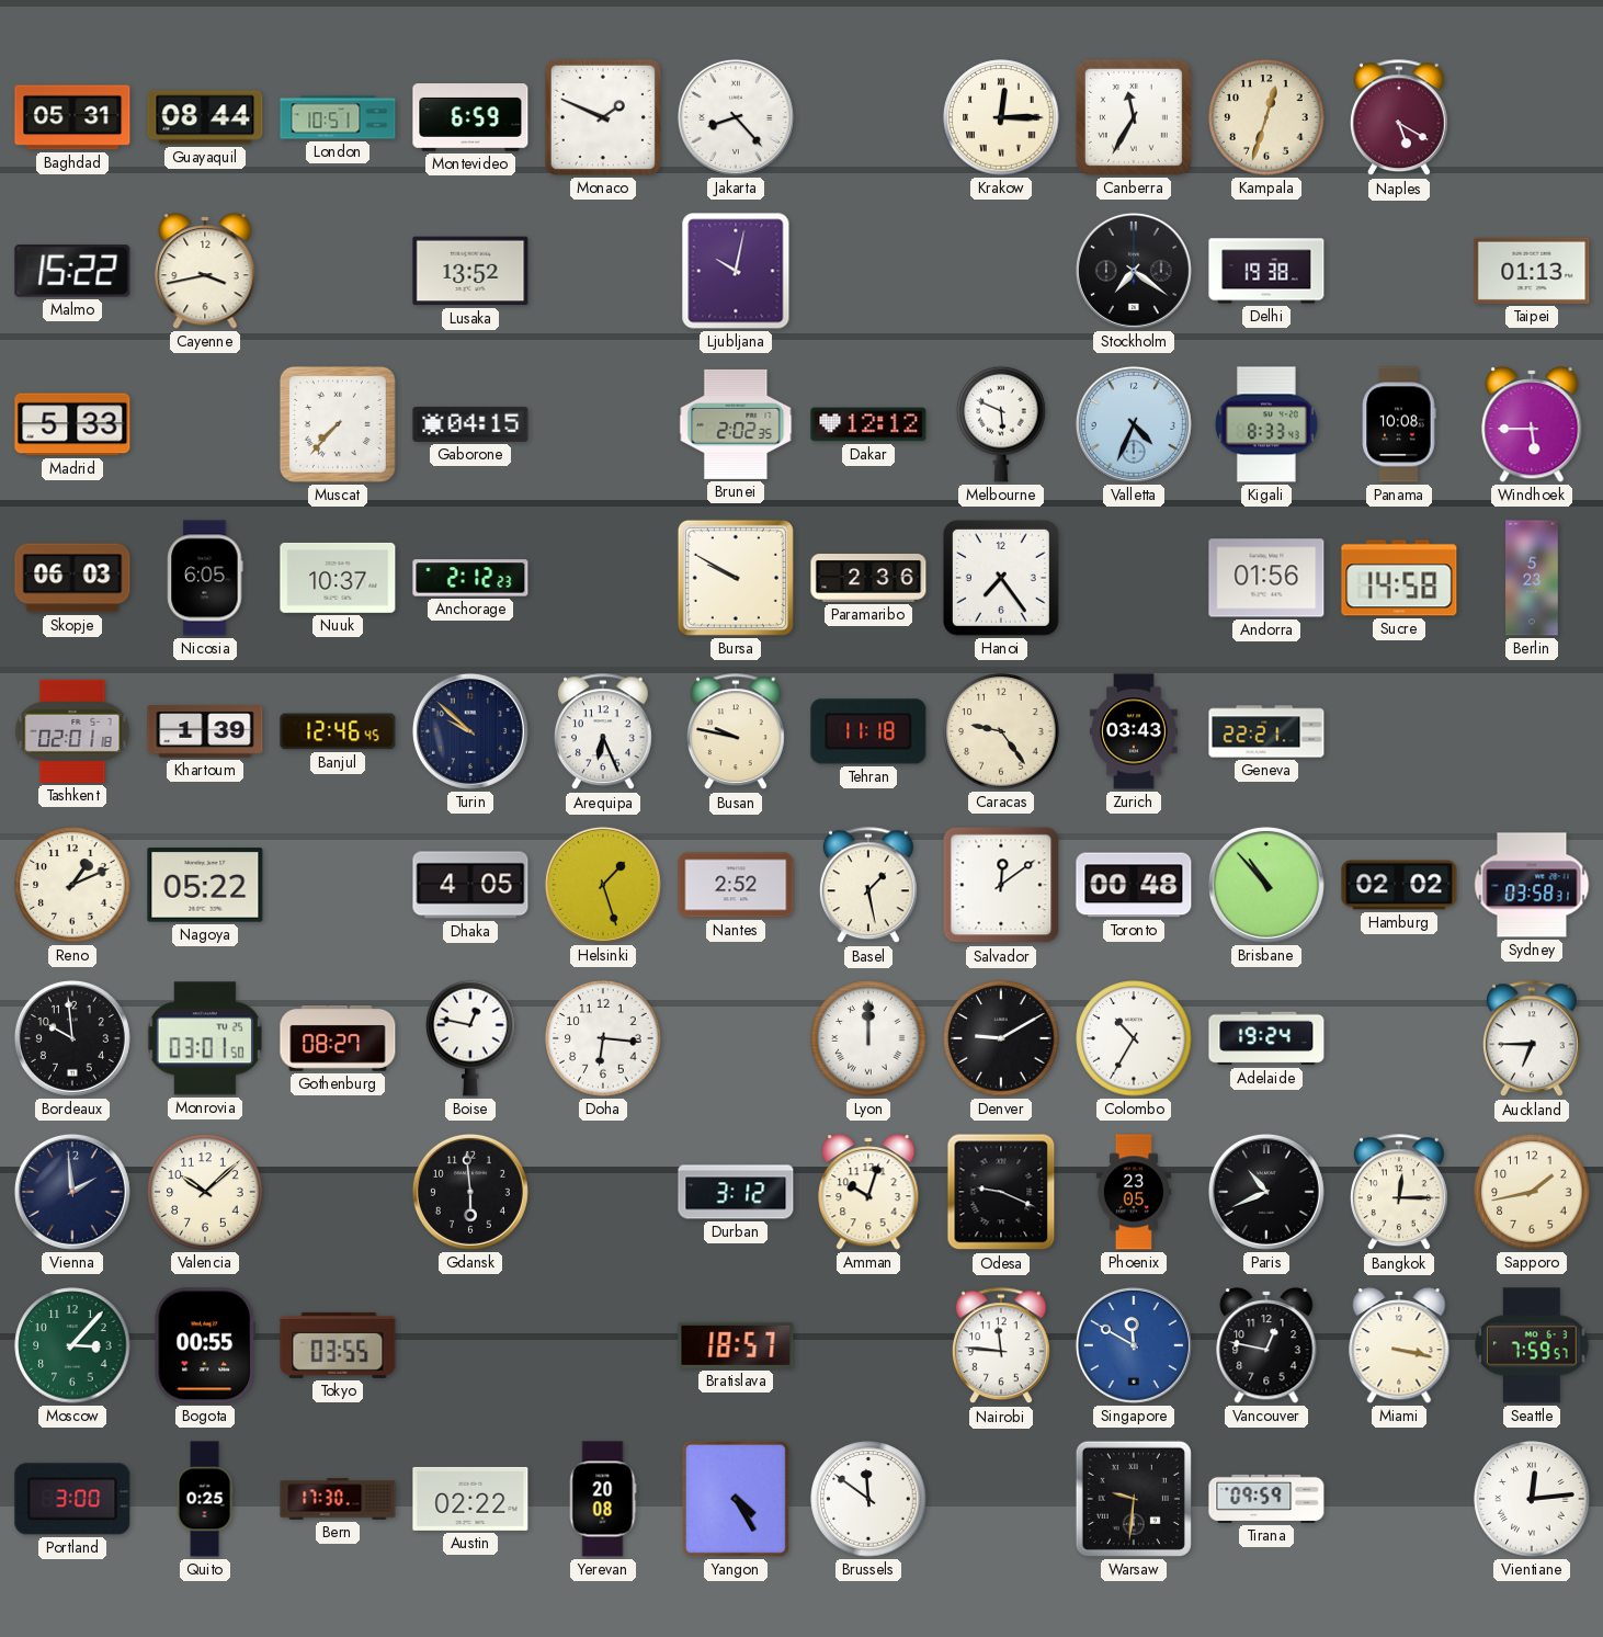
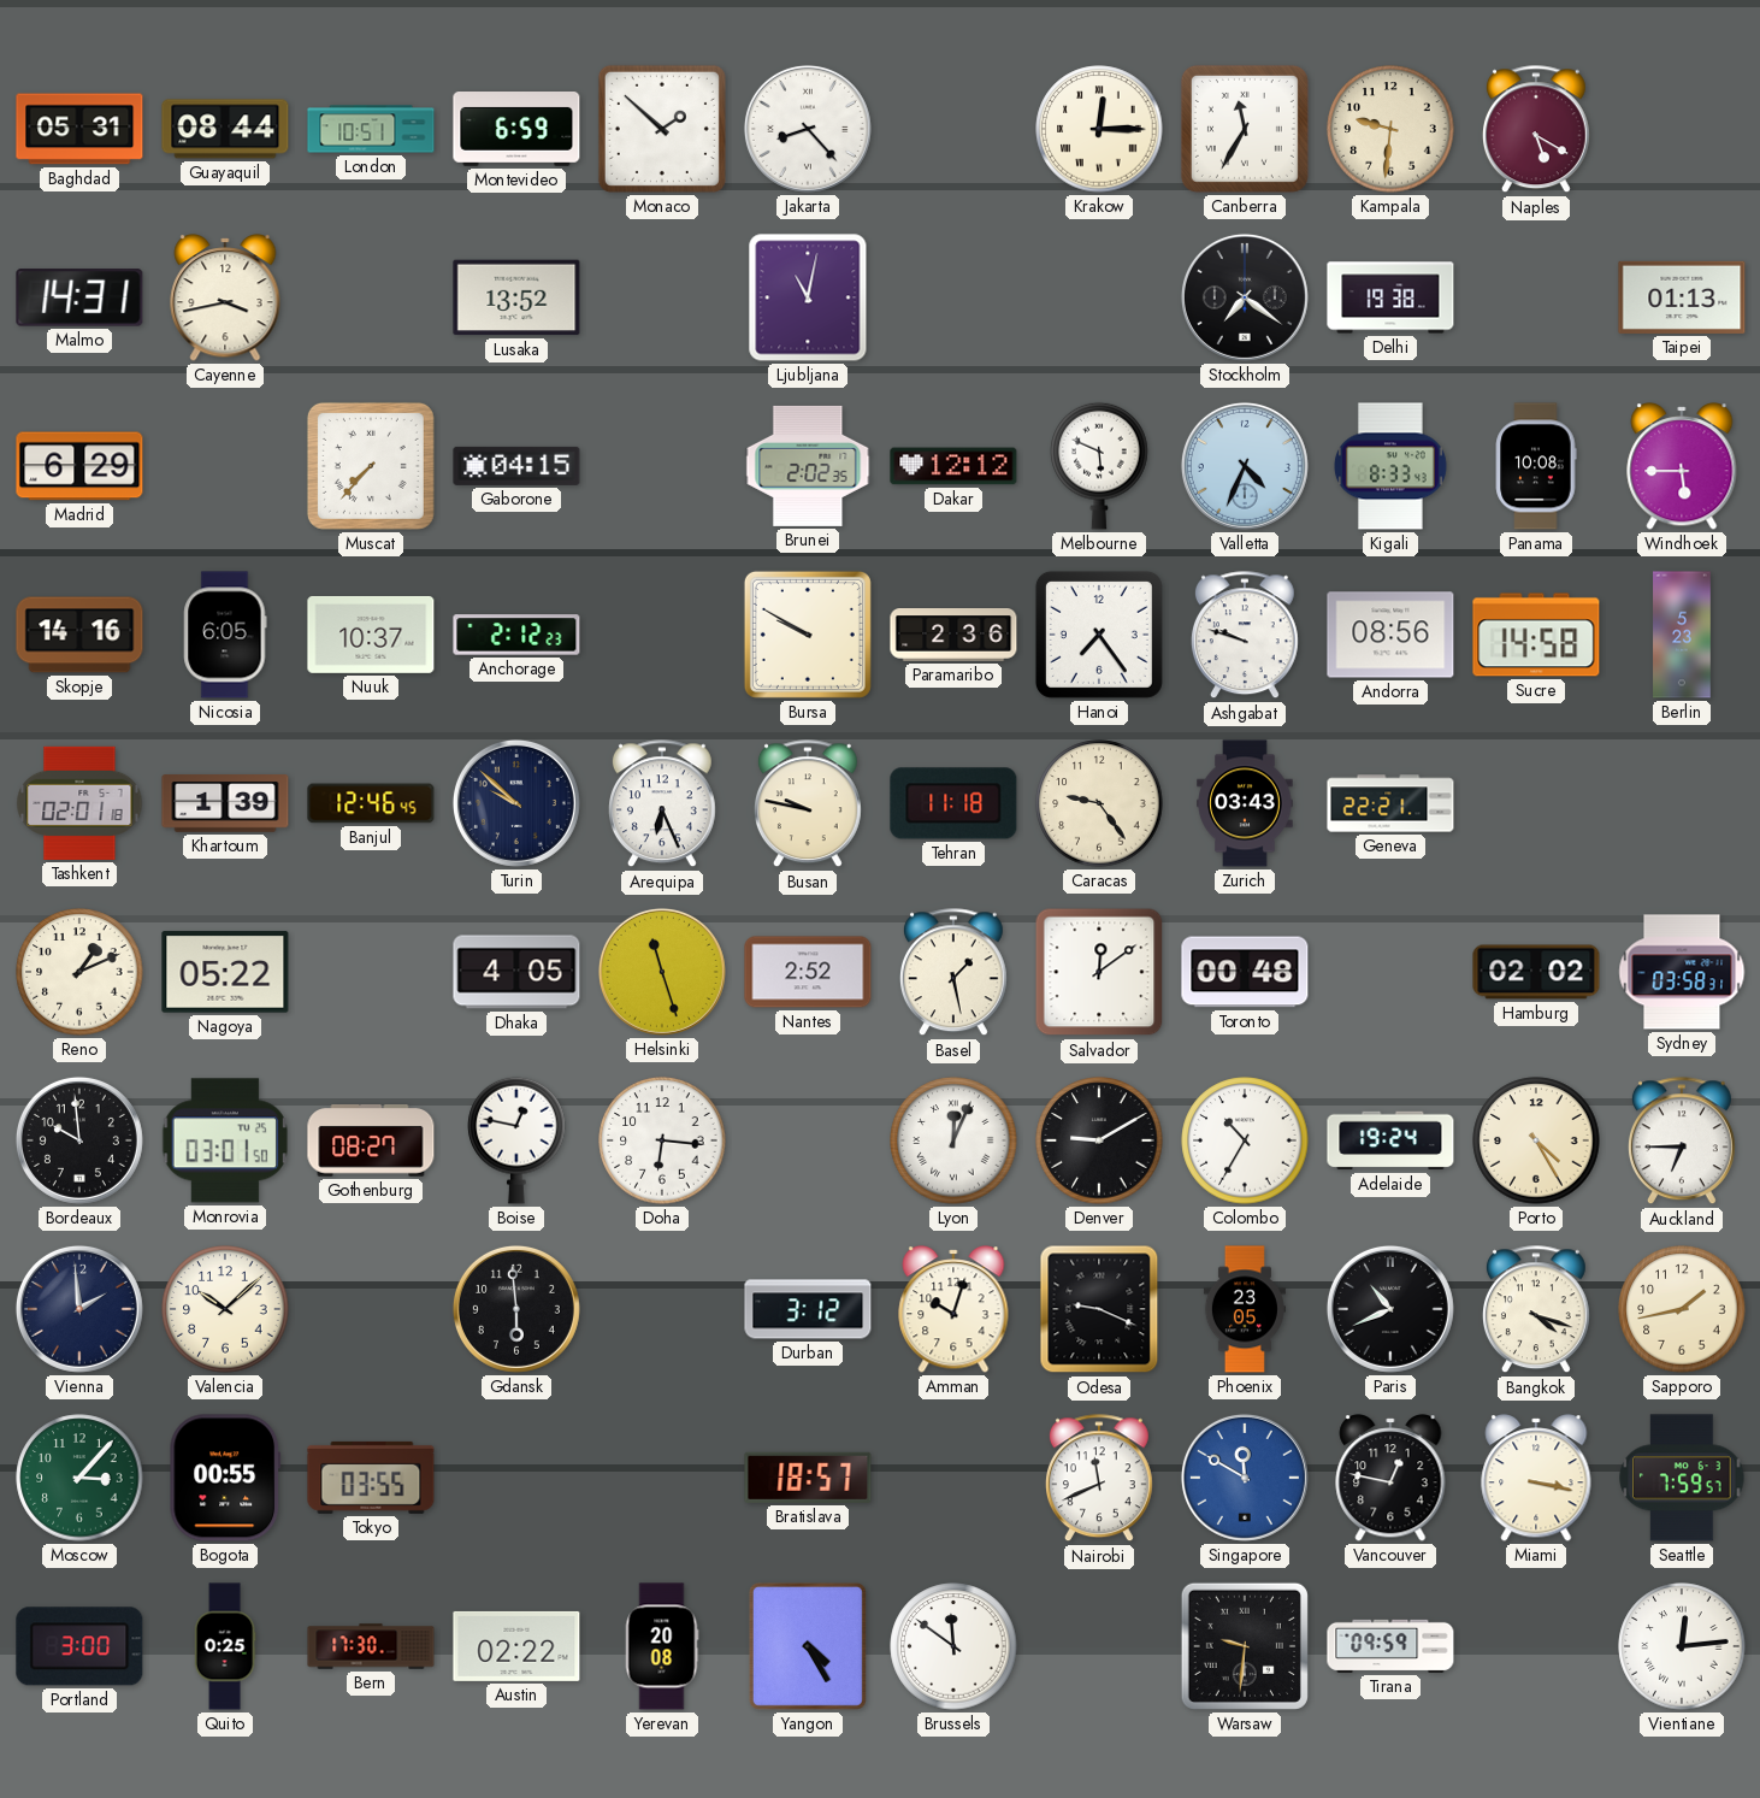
Monaco: 1:49 -> 1:52 (662, 129)
Kampala: 12:33 -> 9:31 (1390, 129)
Malmo: 15:22 -> 14:31 (79, 297)
Ljubljana: 10:02 -> 11:02 (808, 297)
Madrid: 5:33 -> 6:29 (79, 466)
Skopje: 06:03 -> 14:16 (79, 635)
Ashgabat: none -> 9:48 (1245, 636)
Andorra: 01:56 -> 08:56 (1390, 635)
Helsinki: 1:27 -> 11:27 (662, 972)
Brisbane: 10:53 -> none (1266, 885)
Lyon: 12:00 -> 12:04 (953, 1140)
Porto: none -> 4:25 (1536, 1140)
Bangkok: 12:15 -> 4:18 (1536, 1310)
Nairobi: 11:46 -> 11:41 (1099, 1479)
